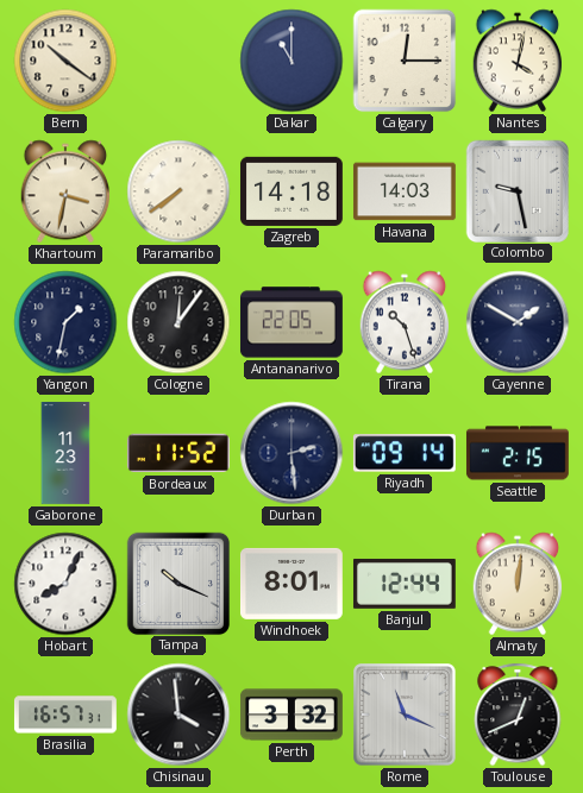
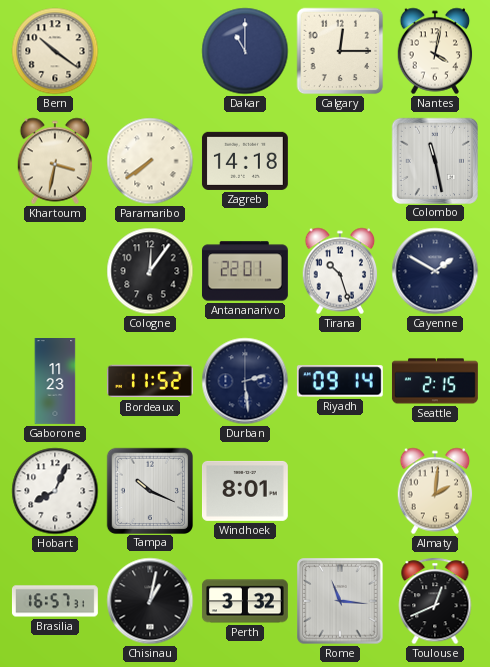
Havana: 14:03 -> none (405, 191)
Colombo: 9:28 -> 11:28 (434, 160)
Yangon: 1:32 -> none (65, 322)
Antananarivo: 22:05 -> 22:01 (245, 271)
Banjul: 12:44 -> none (405, 584)
Almaty: 12:01 -> 2:01 (435, 491)
Chisinau: 3:59 -> 1:02 (150, 601)
Rome: 11:19 -> 11:16 (340, 601)
